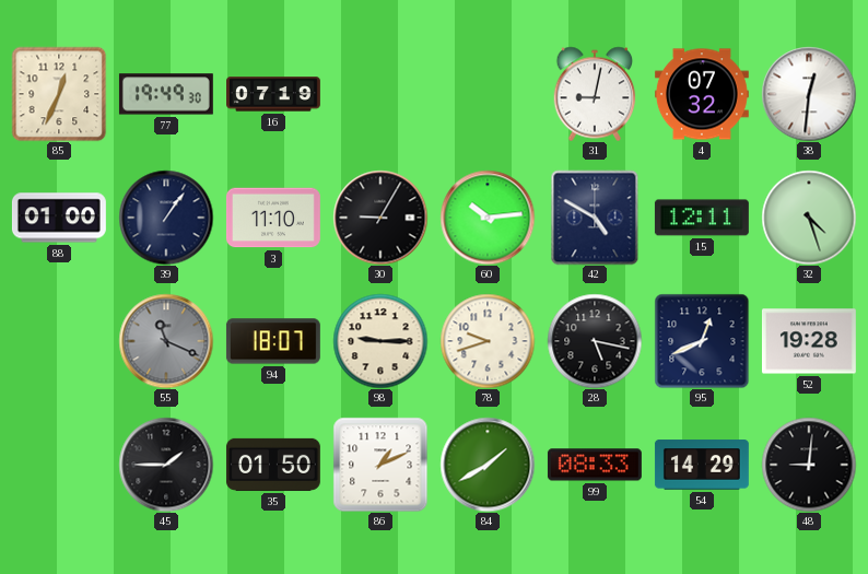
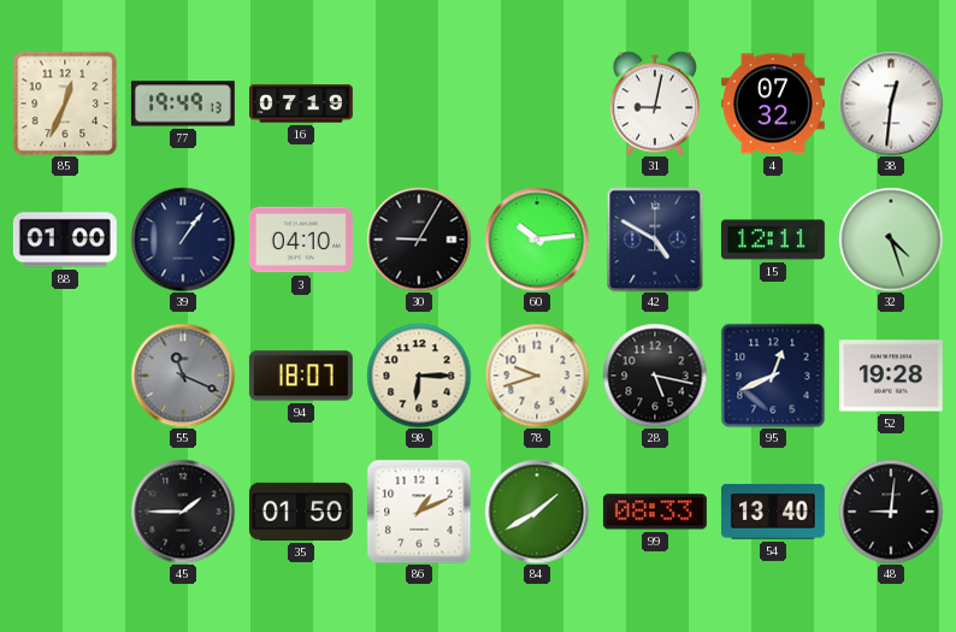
77: 19:49:30 -> 19:49:13 (183, 104)
3: 11:10 -> 04:10 (301, 240)
98: 9:15 -> 6:15 (419, 376)
54: 14:29 -> 13:40 (773, 512)
